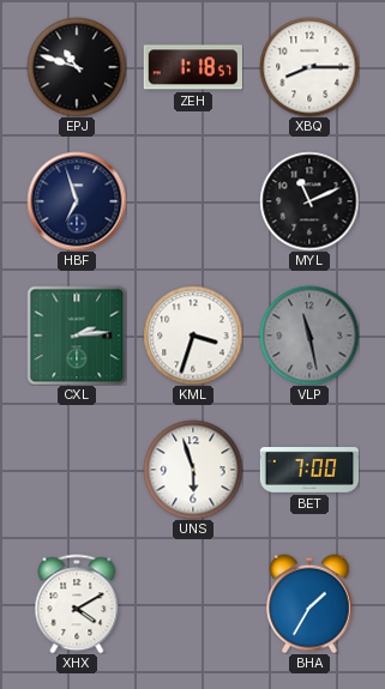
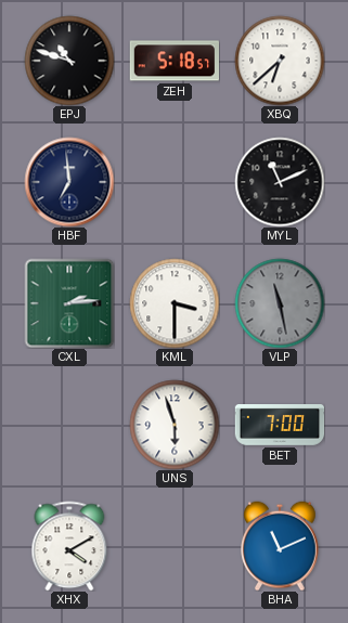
ZEH: 1:18 -> 5:18 (173, 61)
XBQ: 8:15 -> 6:38 (280, 61)
HBF: 6:57 -> 6:59 (69, 182)
KML: 3:33 -> 3:30 (175, 303)
BHA: 1:35 -> 11:11 (281, 546)
